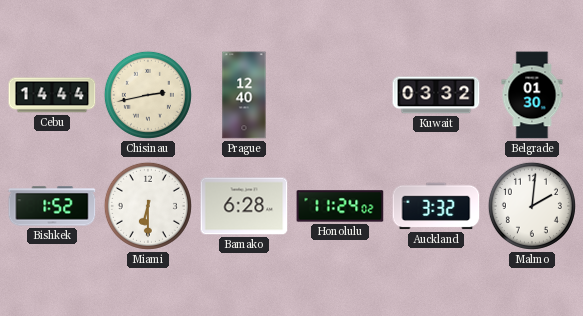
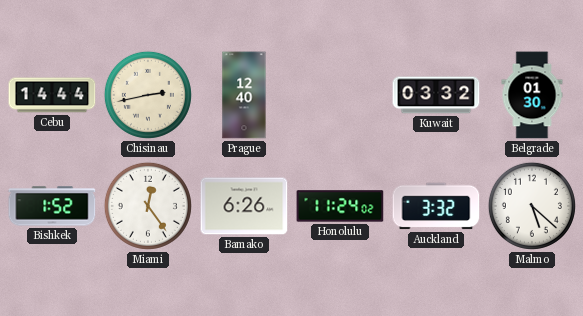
Miami: 6:30 -> 12:24 (148, 206)
Bamako: 6:28 -> 6:26 (244, 206)
Malmo: 2:01 -> 5:22 (532, 206)
